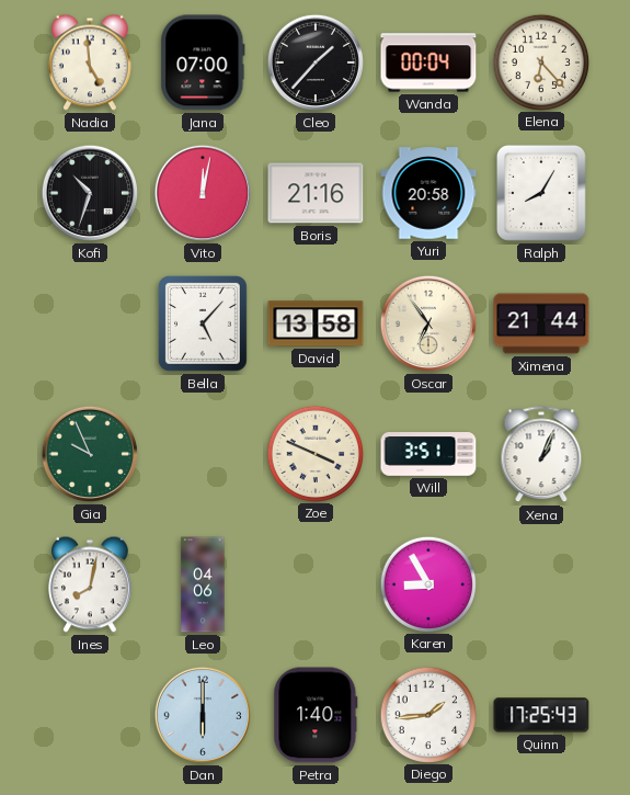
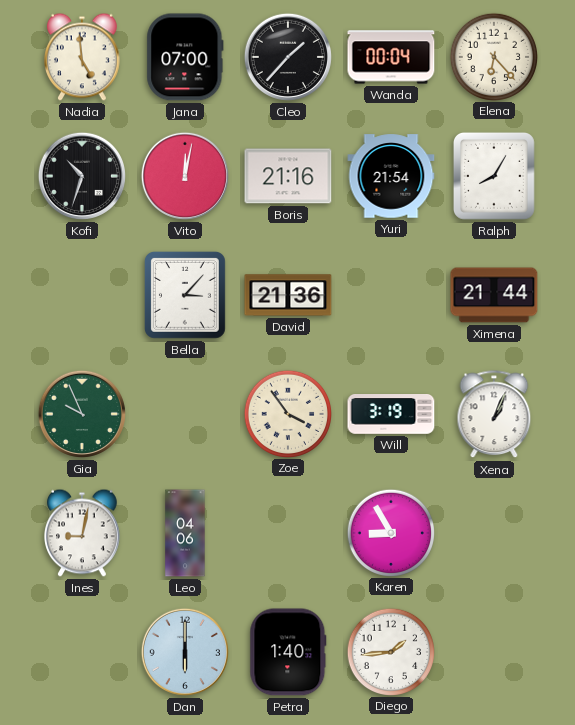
Yuri: 20:58 -> 21:54 (391, 176)
Bella: 5:07 -> 3:07 (185, 295)
David: 13:58 -> 21:36 (288, 295)
Oscar: 6:54 -> none (428, 323)
Zoe: 3:49 -> 3:54 (287, 413)
Will: 3:51 -> 3:19 (391, 415)
Ines: 8:02 -> 9:02 (83, 533)
Quinn: 17:25 -> none (541, 715)
